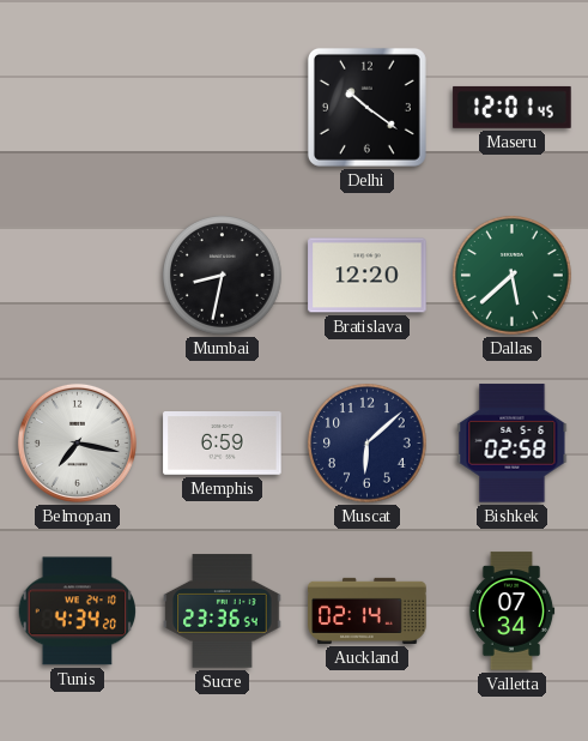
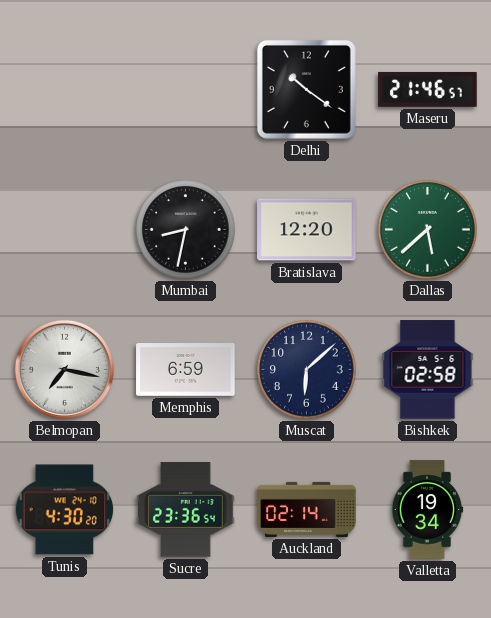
Maseru: 12:01 -> 21:46 (428, 89)
Tunis: 4:34 -> 4:30 (64, 510)
Valletta: 07:34 -> 19:34 (427, 510)
